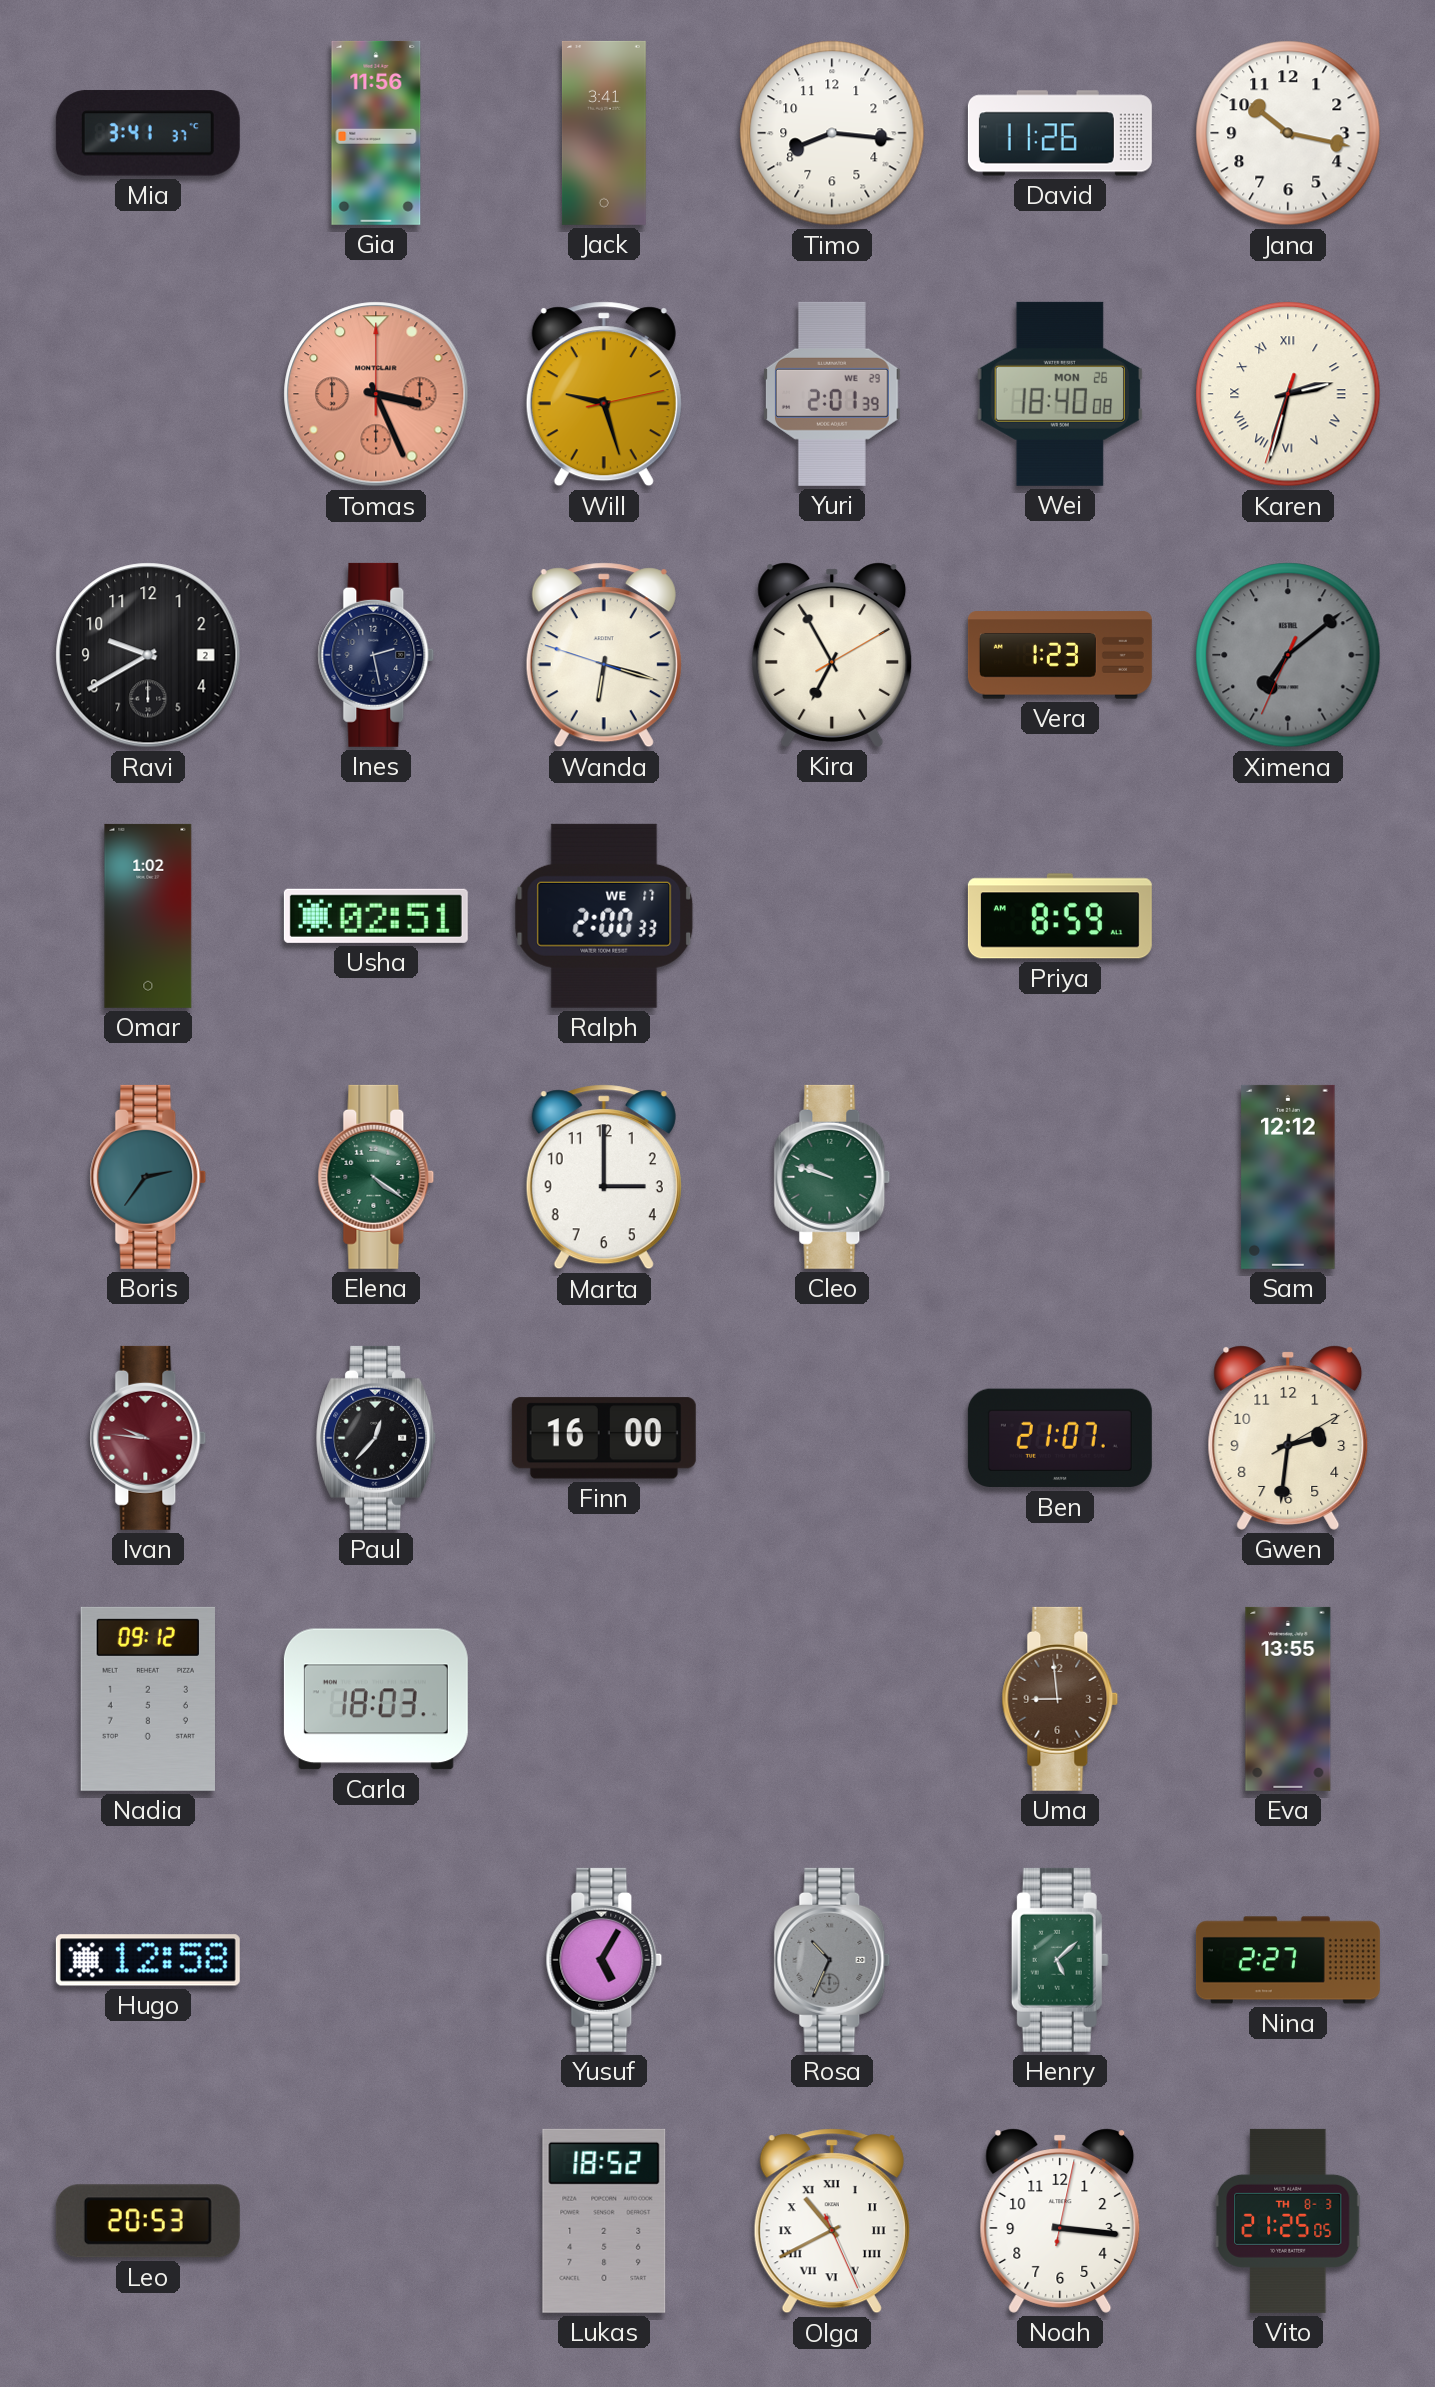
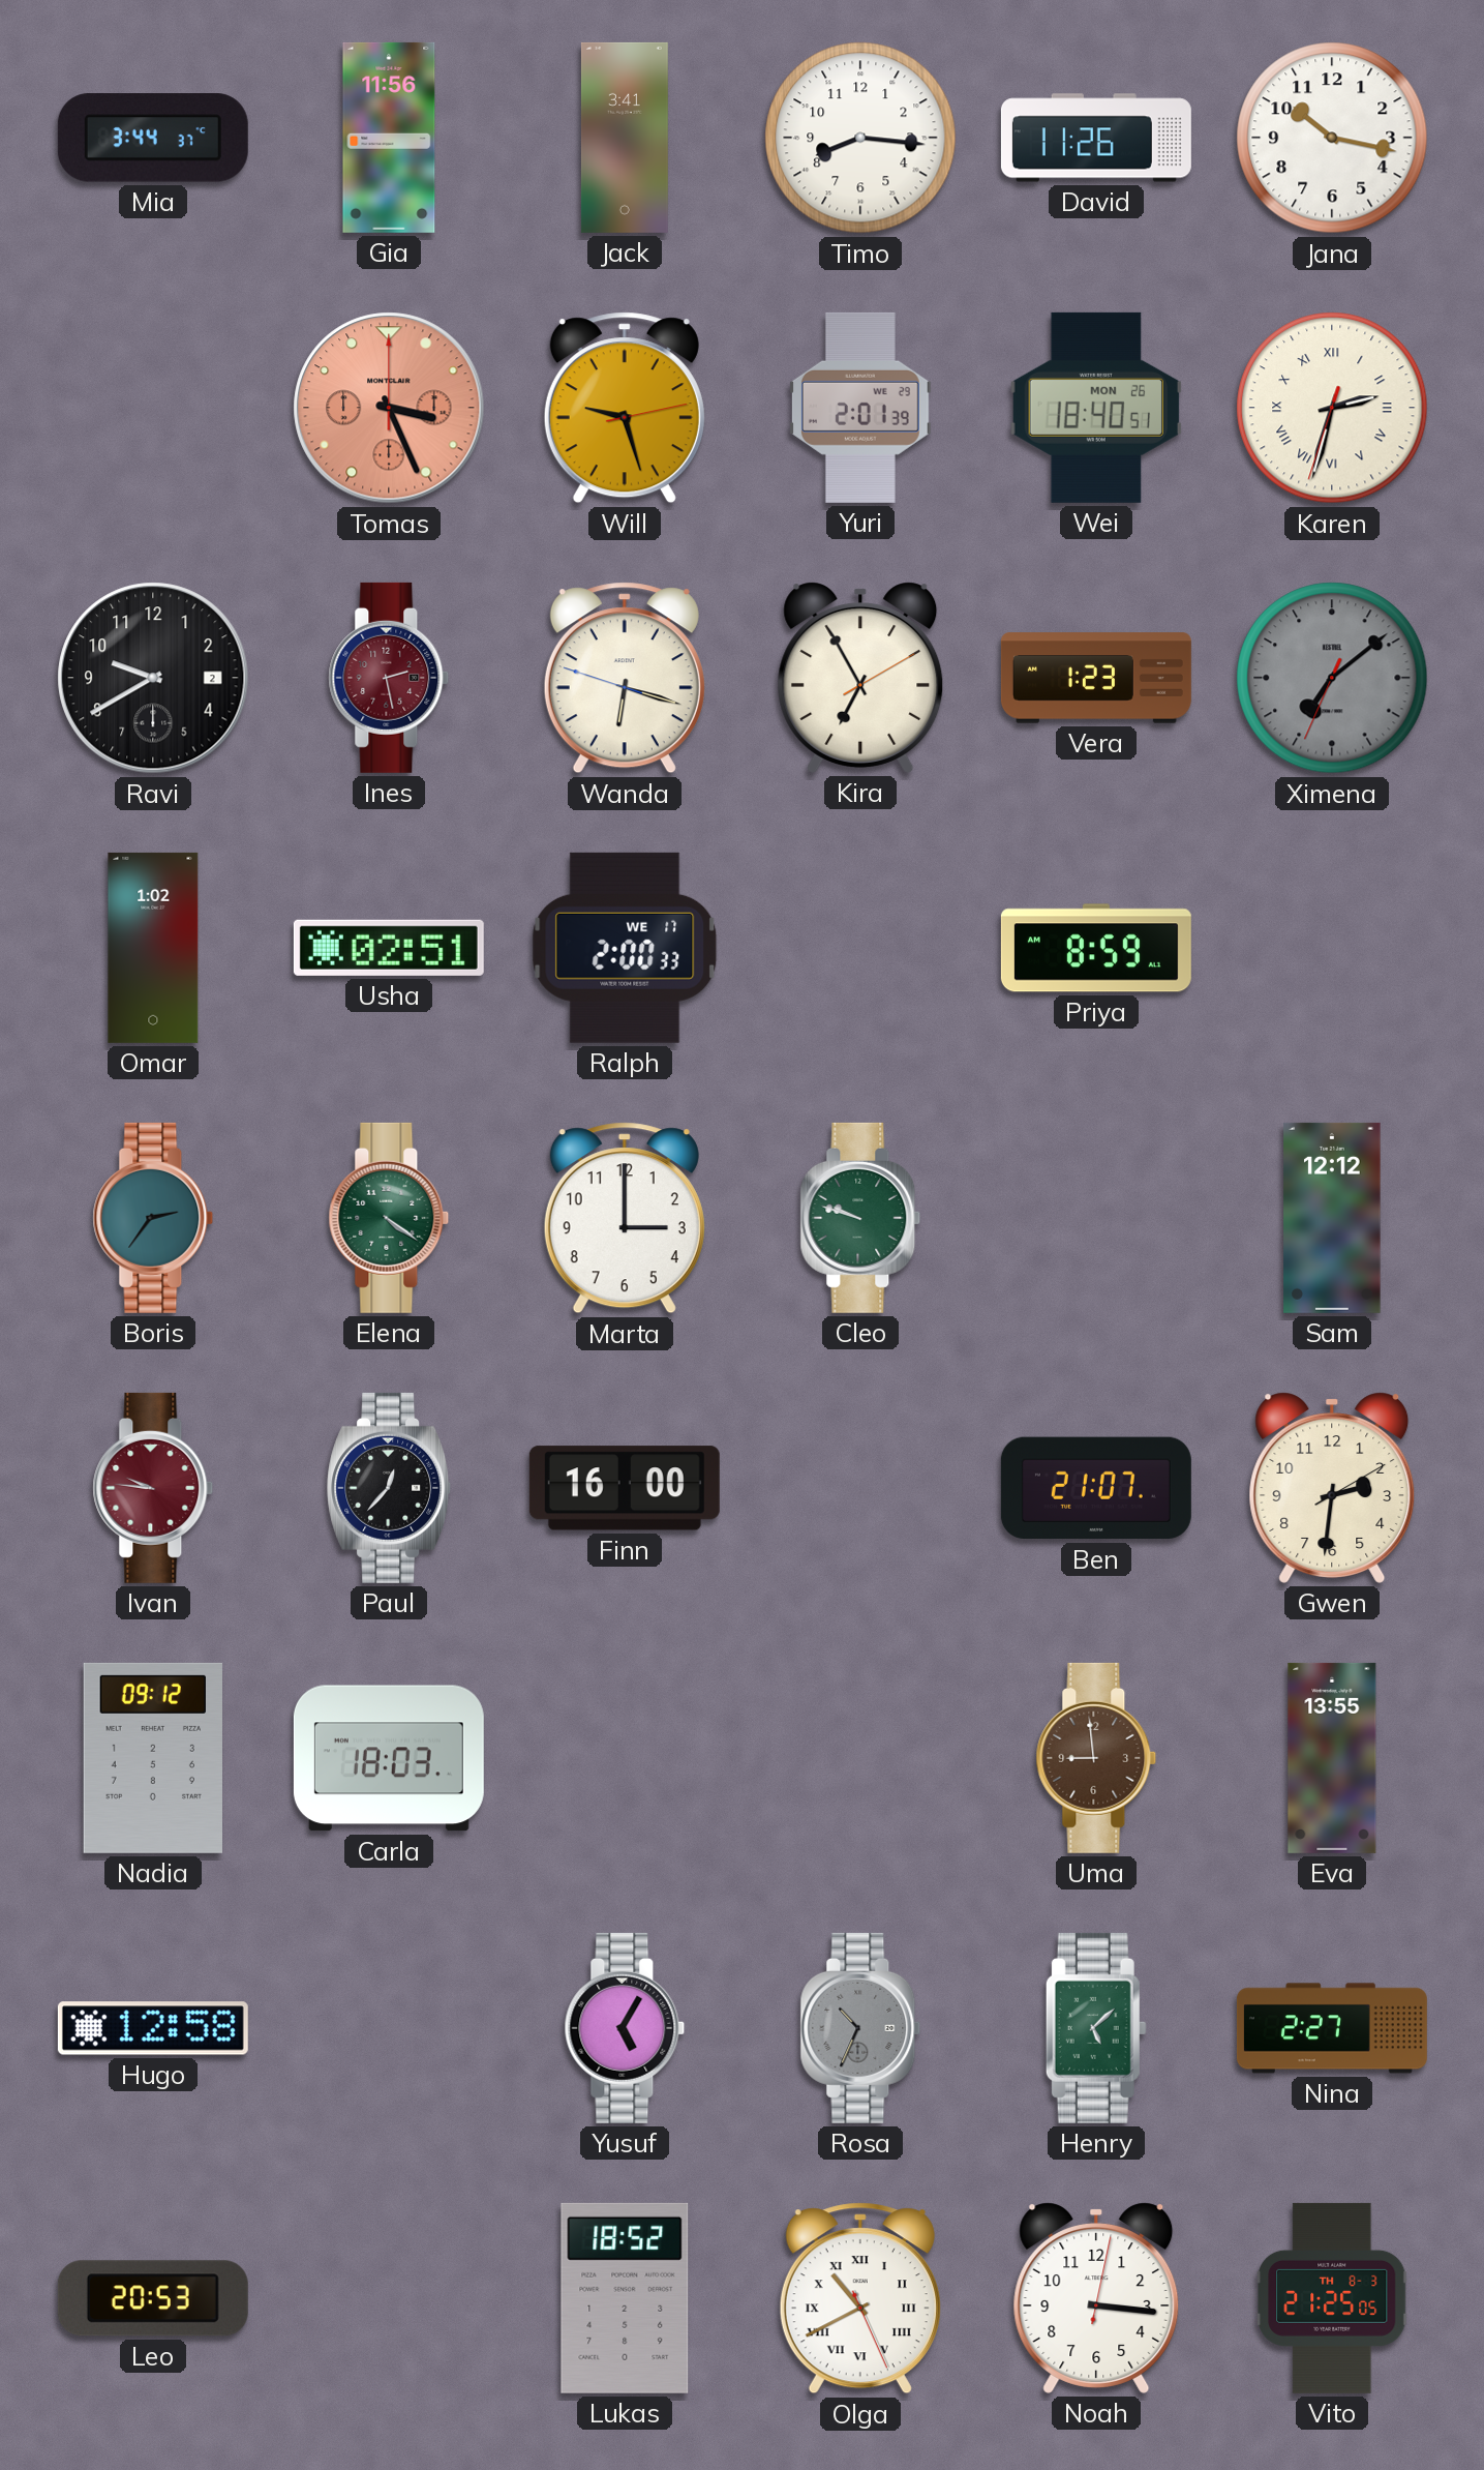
Mia: 3:41 -> 3:44 (153, 138)
Wei: 18:40:08 -> 18:40:51 (1095, 408)
Ines dial: navy -> burgundy (389, 678)
